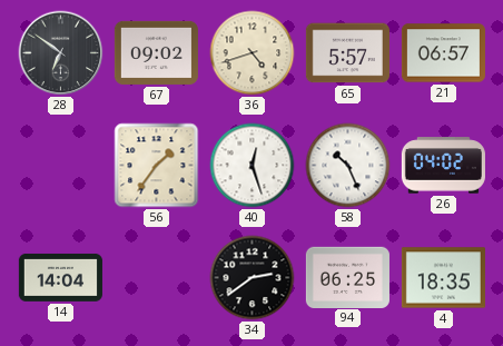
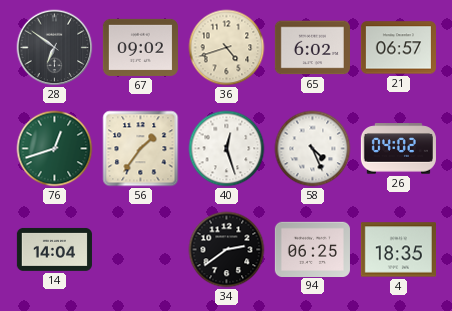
65: 5:57 -> 6:02 (312, 48)
76: none -> 12:42 (55, 149)
58: 10:26 -> 4:26 (313, 149)
